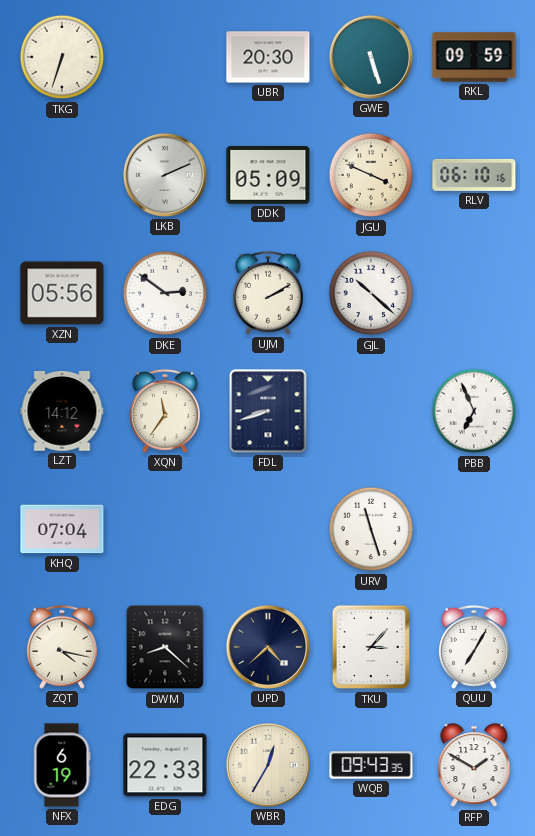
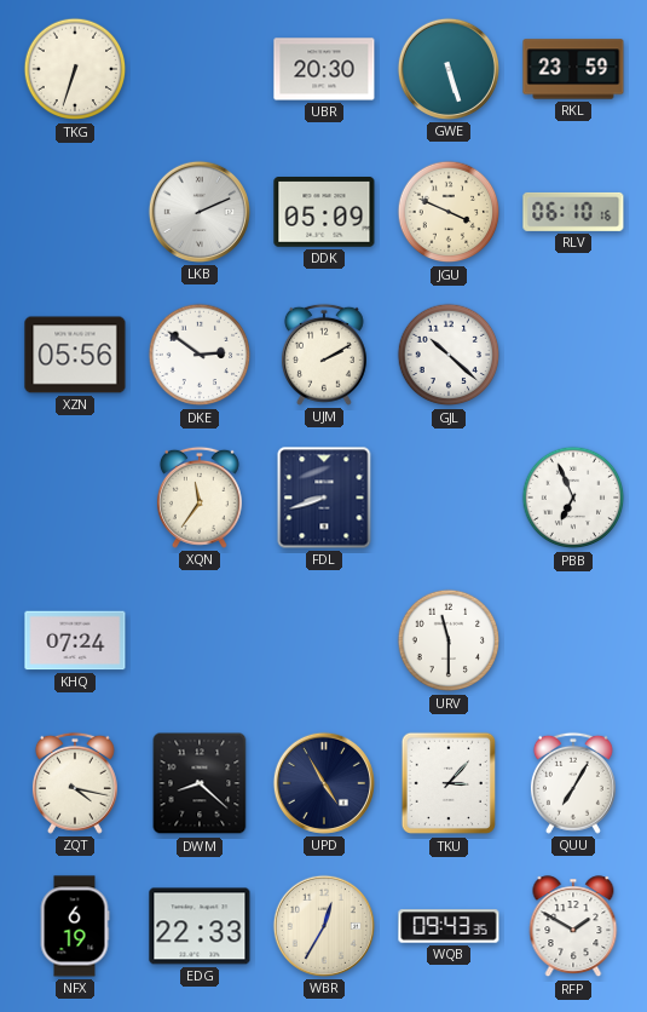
RKL: 09:59 -> 23:59 (573, 69)
LZT: 14:12 -> none (62, 411)
KHQ: 07:04 -> 07:24 (75, 640)
URV: 11:27 -> 11:30 (449, 640)
UPD: 4:38 -> 4:55 (324, 783)
